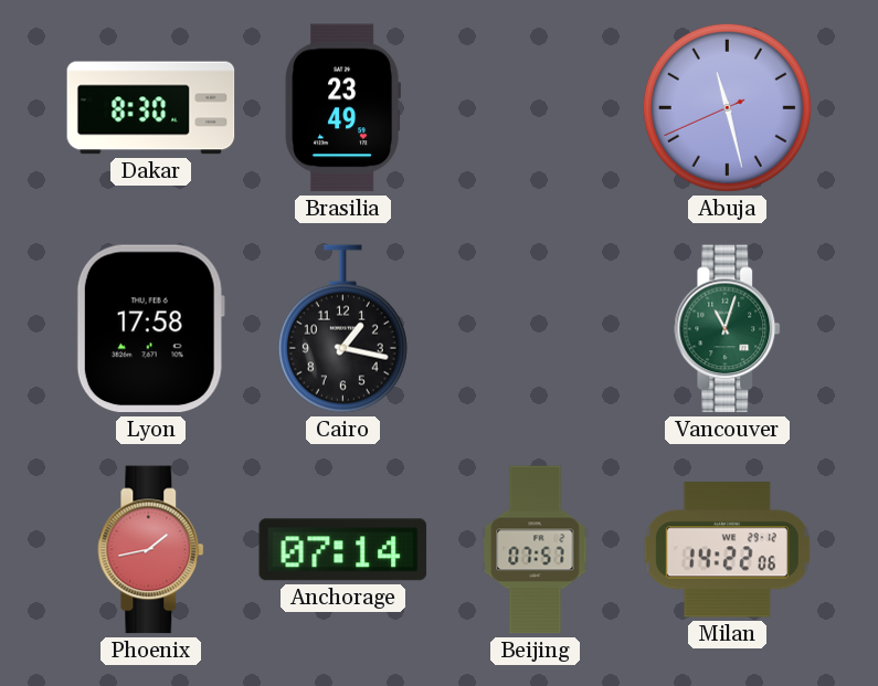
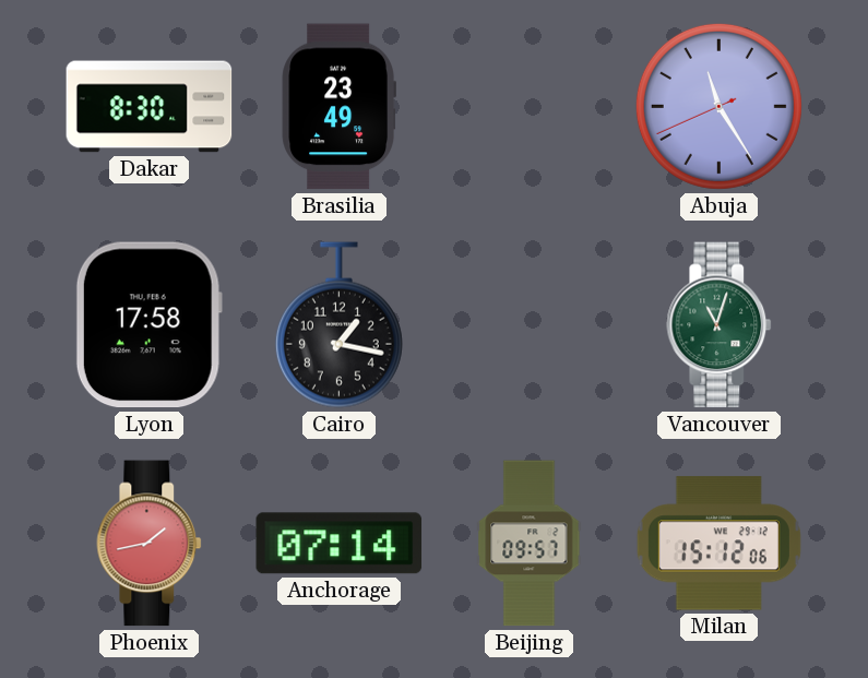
Abuja: 11:27 -> 11:24 (718, 106)
Beijing: 07:57 -> 09:57 (530, 544)
Milan: 14:22 -> 15:12 (718, 544)
